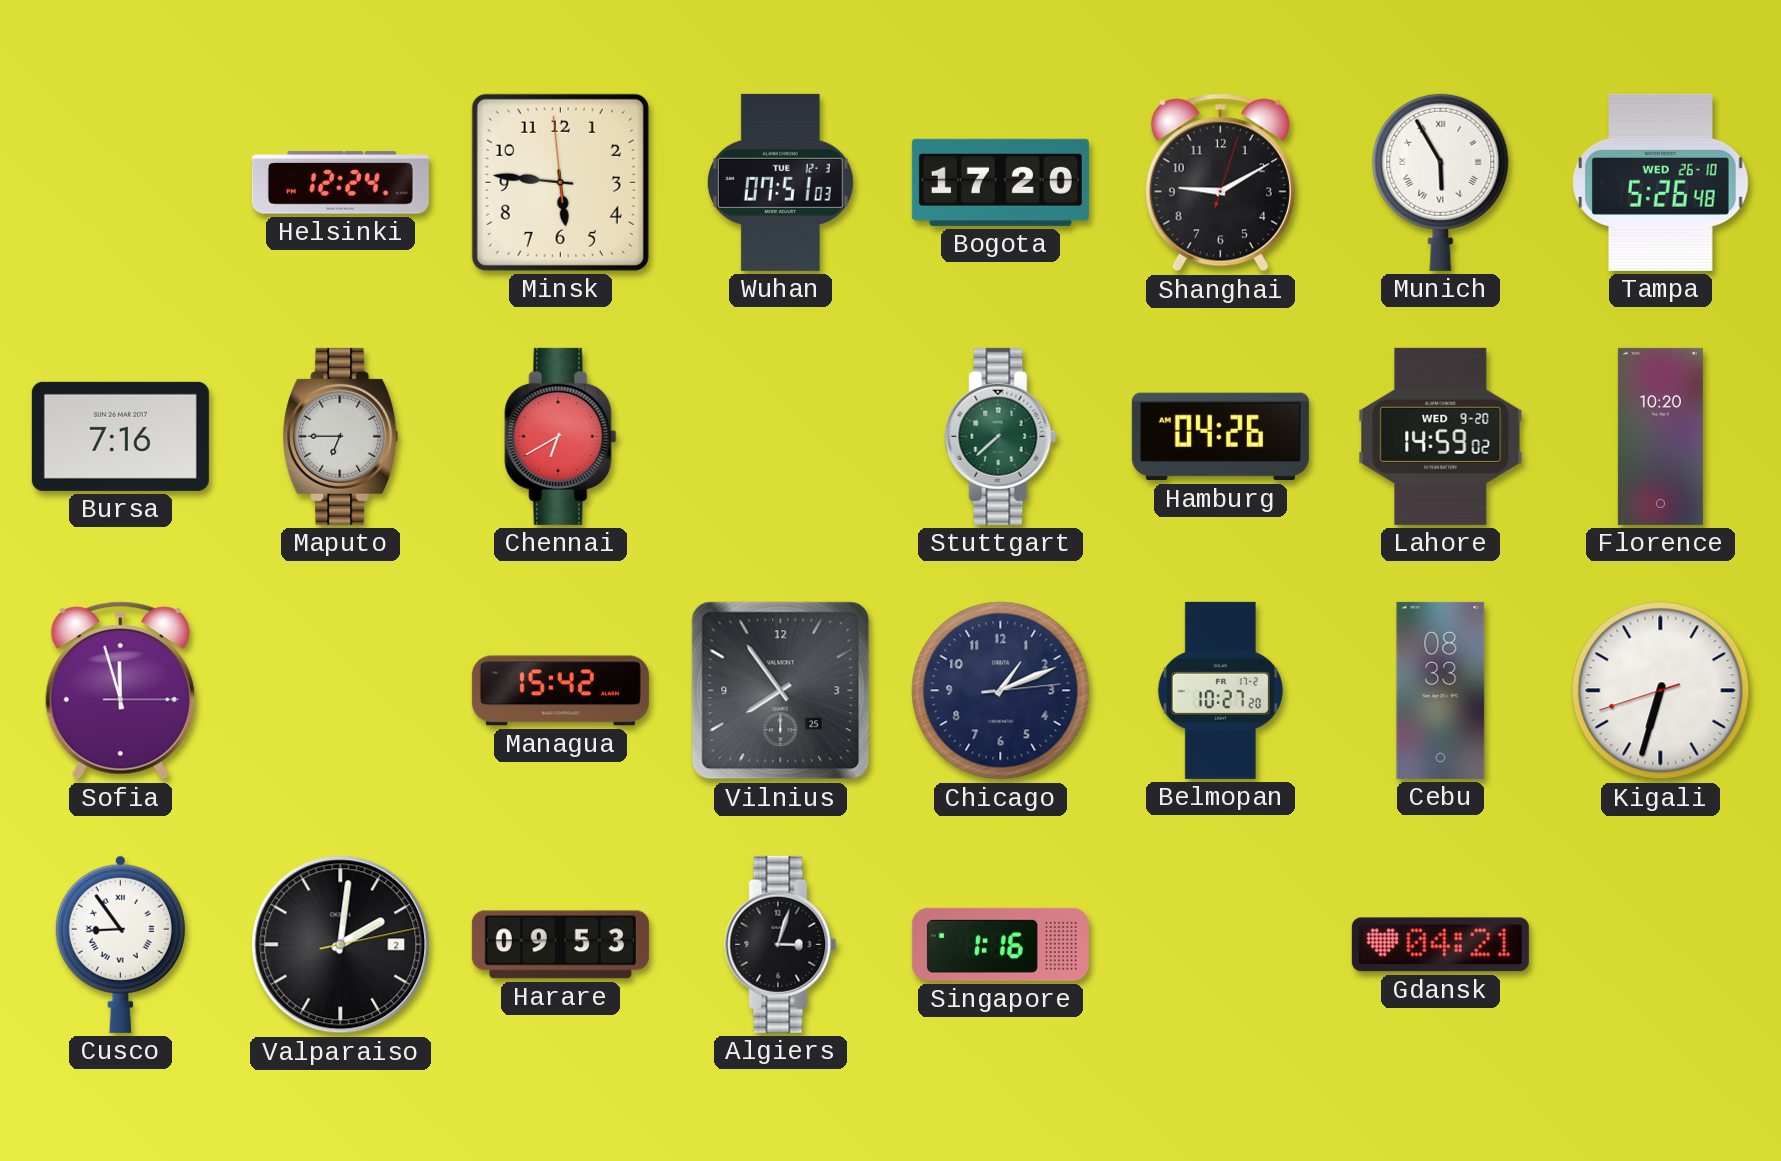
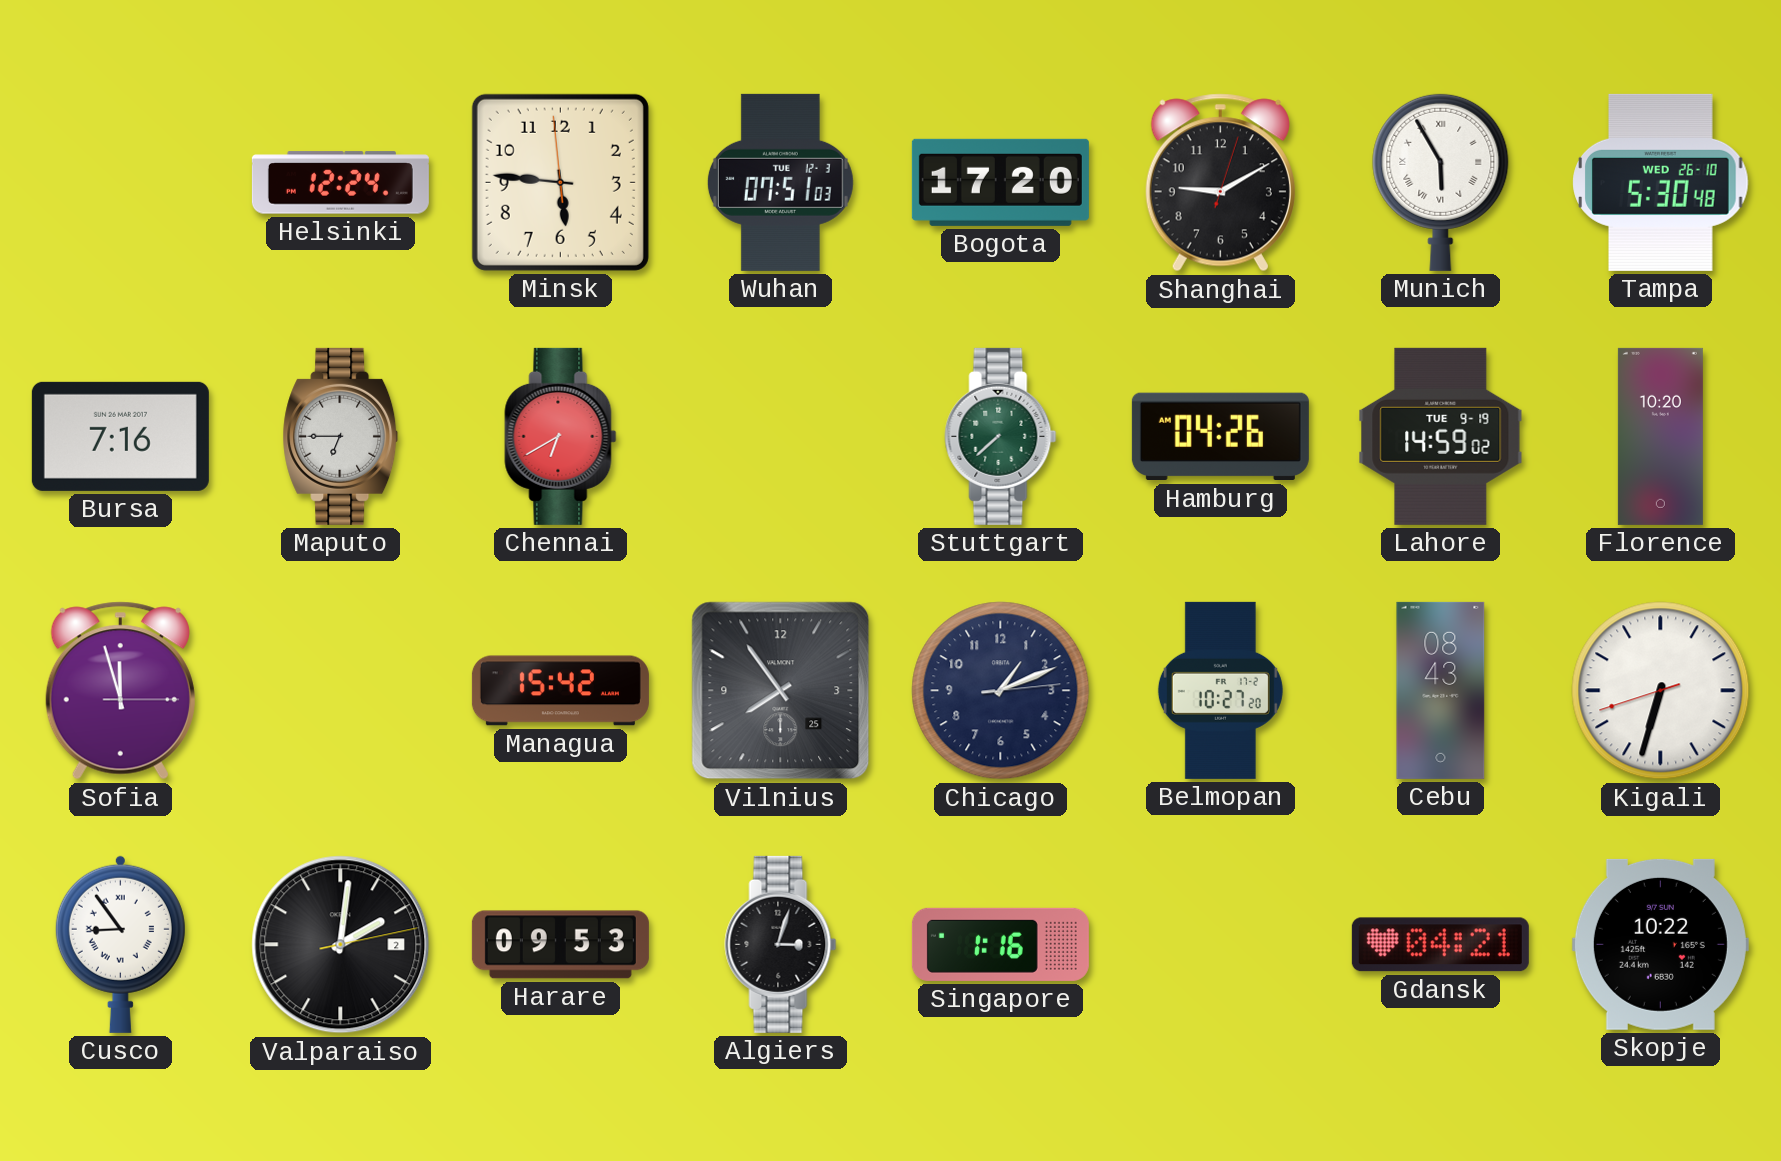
Tampa: 5:26 -> 5:30 (1661, 182)
Lahore date: WED 9-20 -> TUE 9-19 (1441, 436)
Cebu: 08:33 -> 08:43 (1441, 690)
Skopje: none -> 10:22 (1660, 944)
